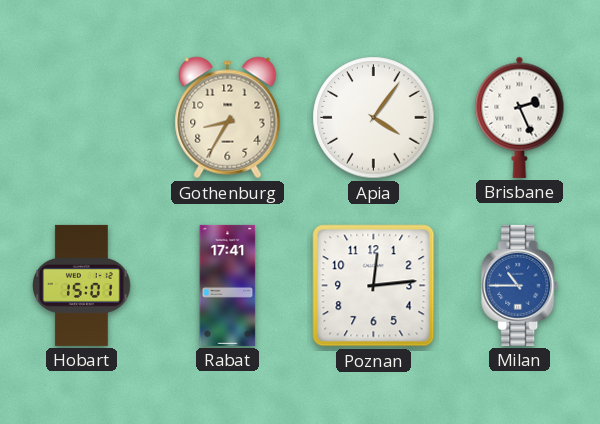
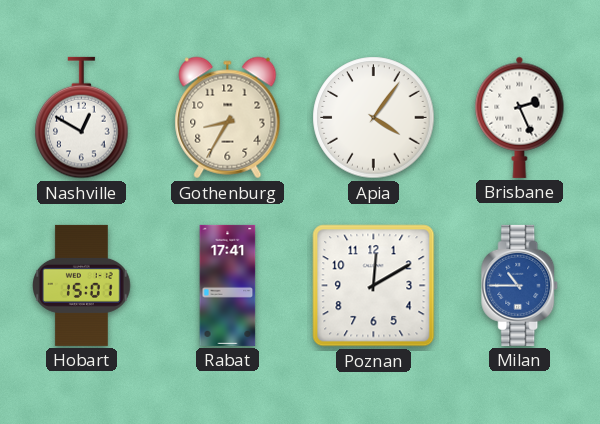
Nashville: none -> 12:50 (82, 118)
Poznan: 12:14 -> 12:10 (374, 286)
